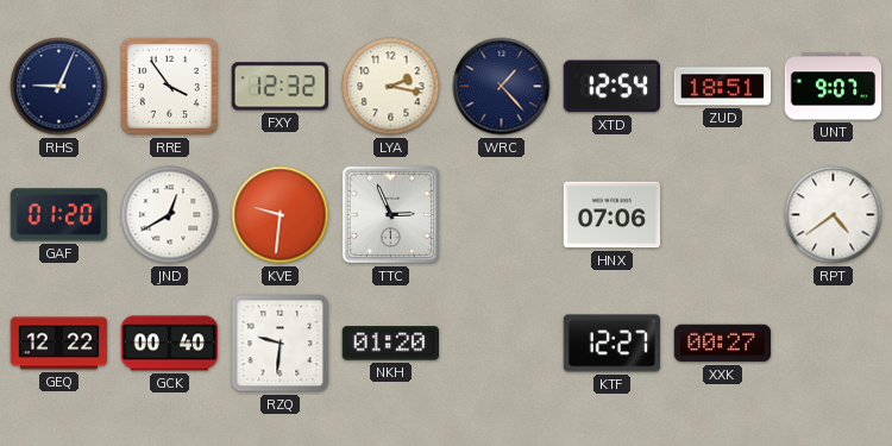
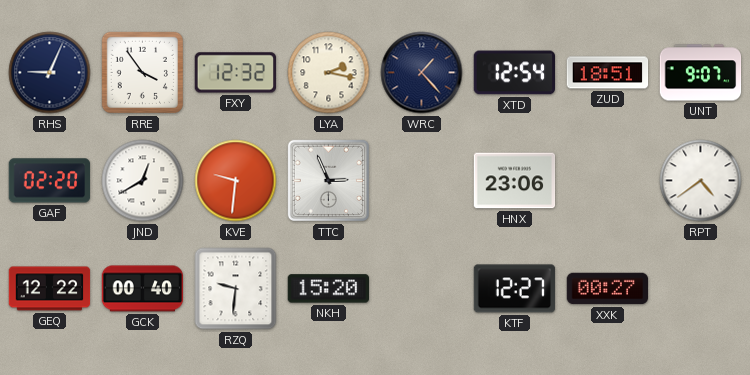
GAF: 01:20 -> 02:20 (50, 181)
HNX: 07:06 -> 23:06 (515, 181)
NKH: 01:20 -> 15:20 (329, 289)
